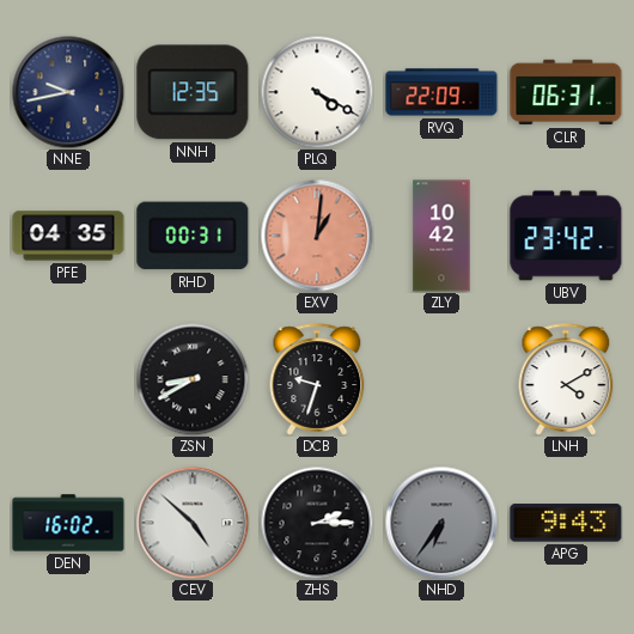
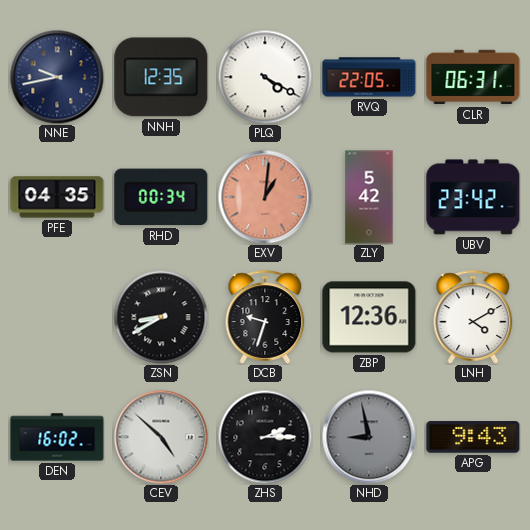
RVQ: 22:09 -> 22:05 (369, 77)
RHD: 00:31 -> 00:34 (161, 197)
ZLY: 10:42 -> 5:42 (369, 197)
ZBP: none -> 12:36 (369, 317)
NHD: 6:36 -> 8:58 (369, 437)
